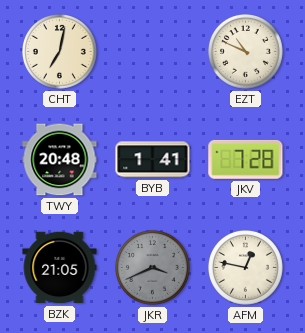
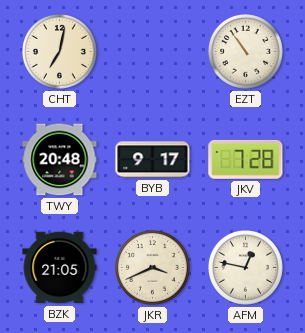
EZT: 10:49 -> 10:54 (246, 52)
BYB: 1:41 -> 9:17 (153, 160)
JKR dial: grey -> cream (153, 268)
